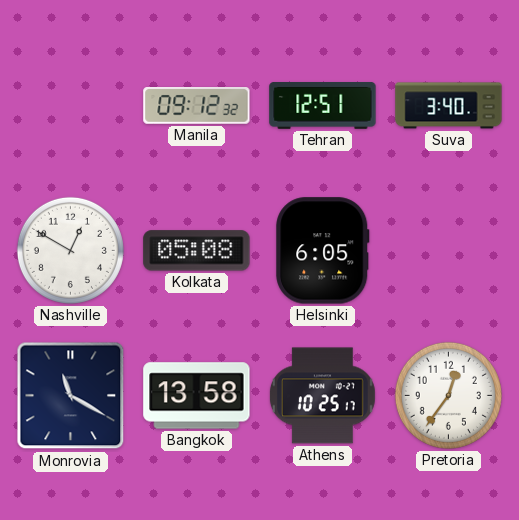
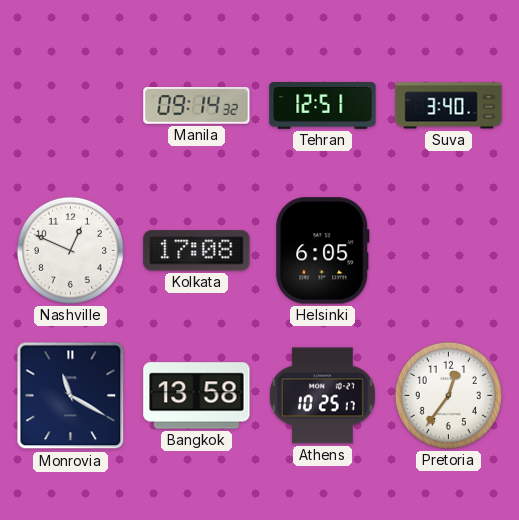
Manila: 09:12 -> 09:14 (197, 106)
Nashville: 12:50 -> 12:49 (70, 250)
Kolkata: 05:08 -> 17:08 (197, 251)
